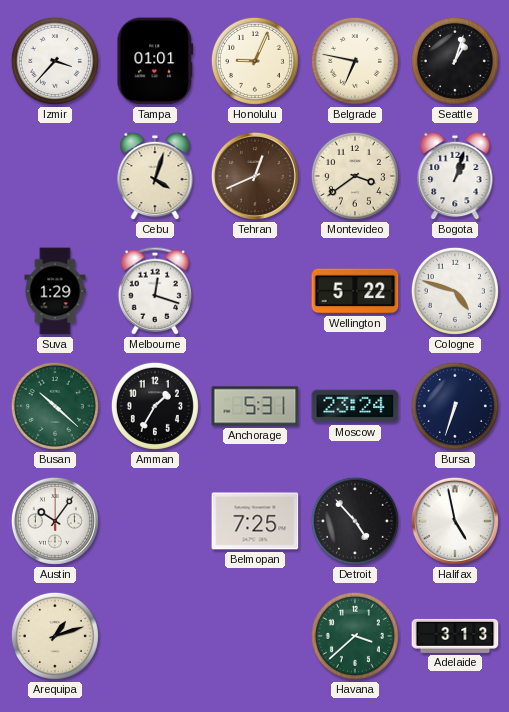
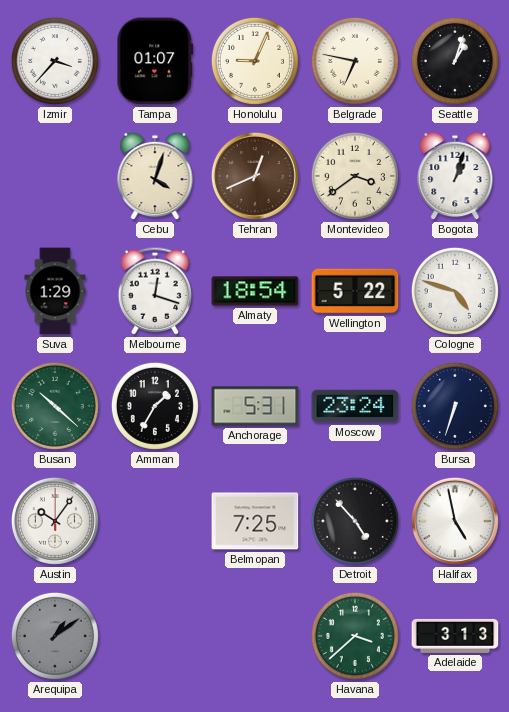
Tampa: 01:01 -> 01:07 (155, 61)
Almaty: none -> 18:54 (255, 291)
Arequipa: 1:12 -> 1:09 (55, 636)
Arequipa dial: cream -> grey (55, 636)
